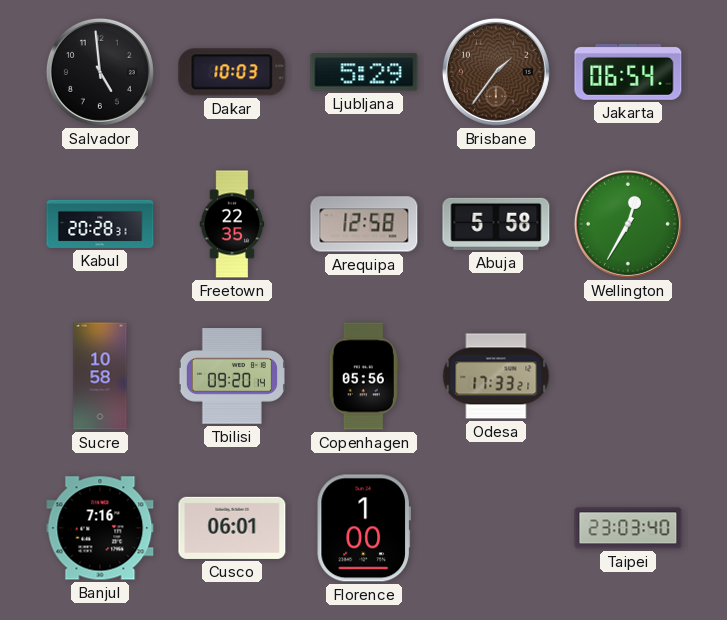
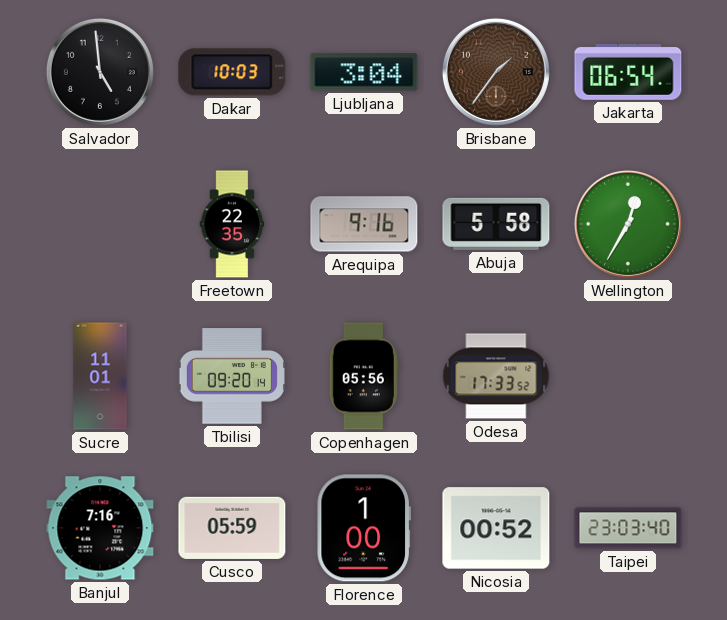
Ljubljana: 5:29 -> 3:04 (364, 72)
Kabul: 20:28 -> none (100, 224)
Arequipa: 12:58 -> 9:16 (364, 224)
Sucre: 10:58 -> 11:01 (100, 376)
Odesa: 17:33:21 -> 17:33:52 (496, 376)
Cusco: 06:01 -> 05:59 (232, 528)
Nicosia: none -> 00:52 (496, 528)
